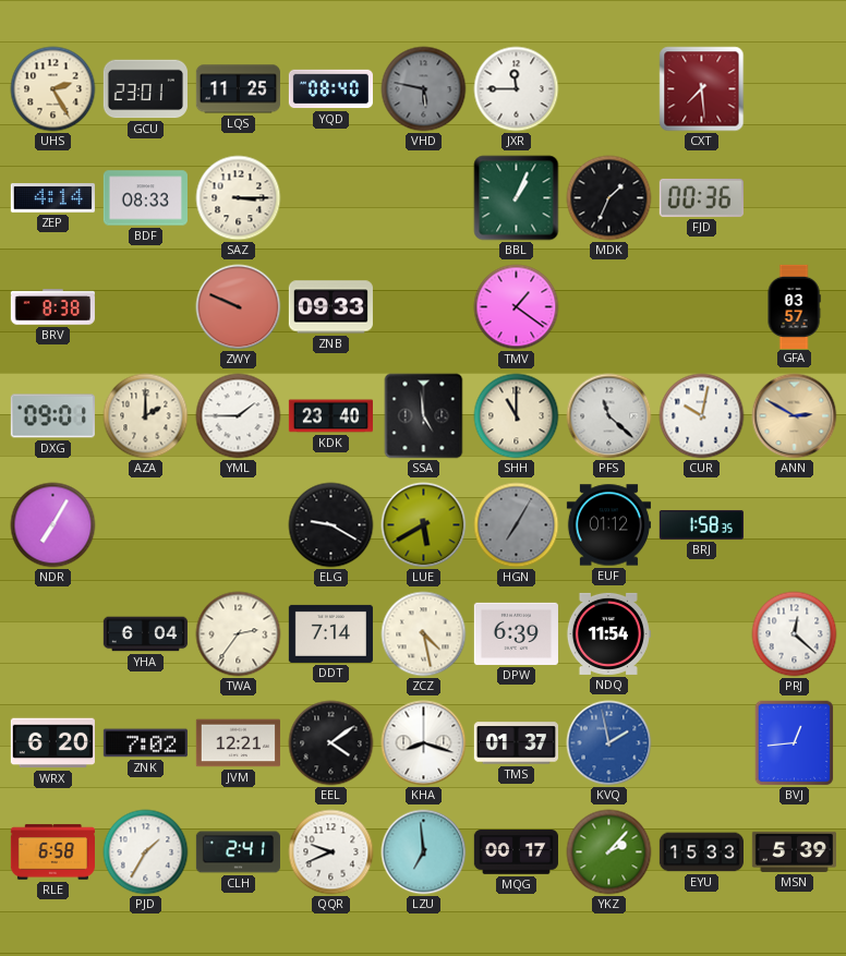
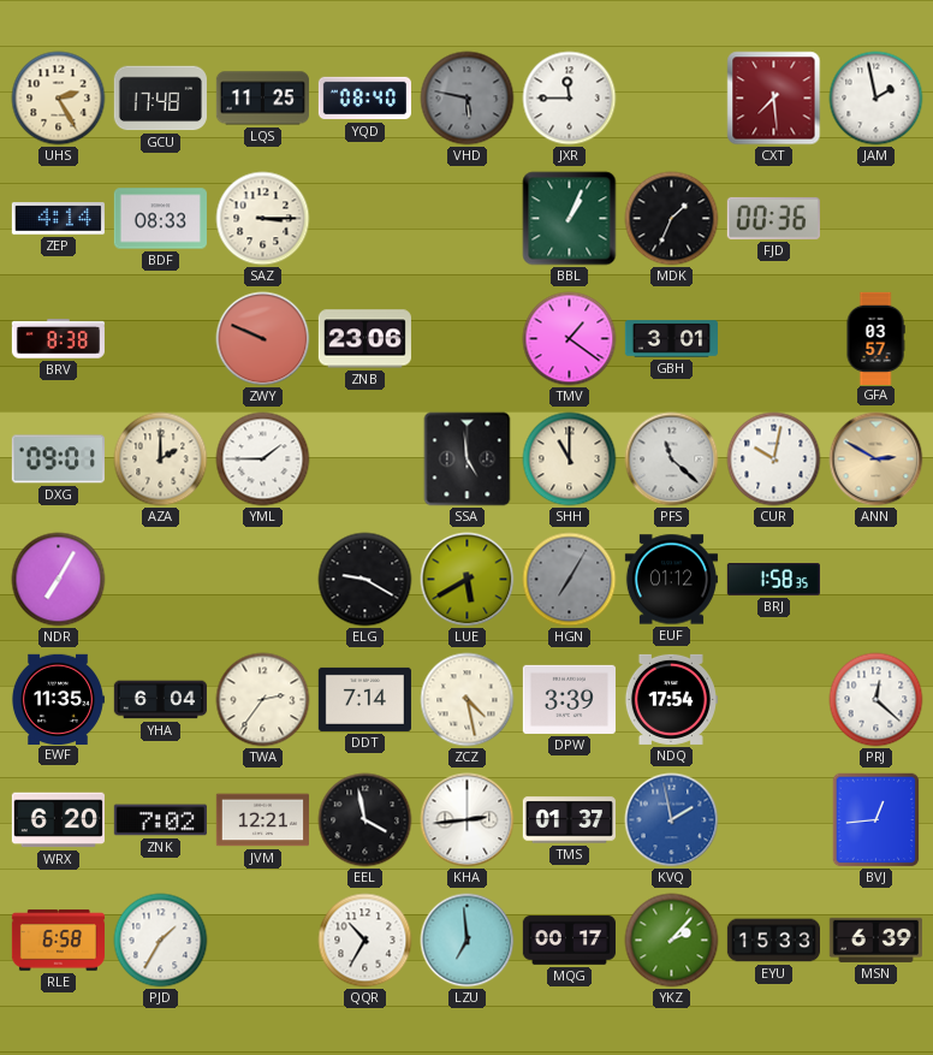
GCU: 23:01 -> 17:48 (160, 99)
JAM: none -> 1:58 (876, 99)
ZNB: 09:33 -> 23:06 (364, 339)
GBH: none -> 3:01 (671, 339)
KDK: 23:40 -> none (330, 416)
EWF: none -> 11:35 (58, 699)
DPW: 6:39 -> 3:39 (569, 699)
NDQ: 11:54 -> 17:54 (671, 699)
EEL: 4:09 -> 3:58 (366, 820)
KHA: 8:18 -> 2:44 (468, 820)
CLH: 2:41 -> none (238, 852)
QQR: 9:41 -> 10:35 (366, 941)
MSN: 5:39 -> 6:39 (875, 940)
